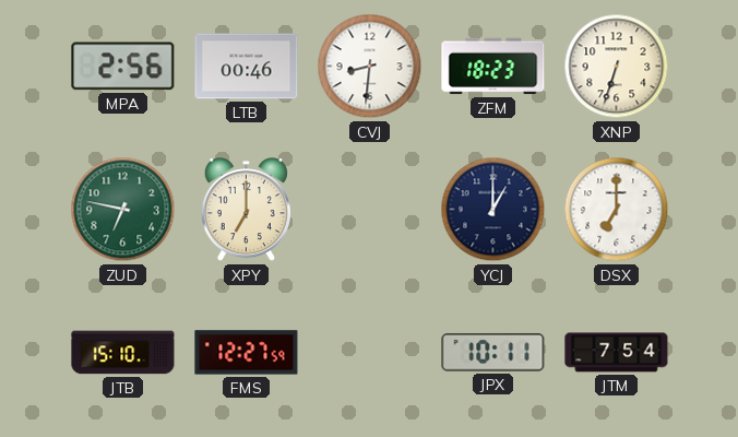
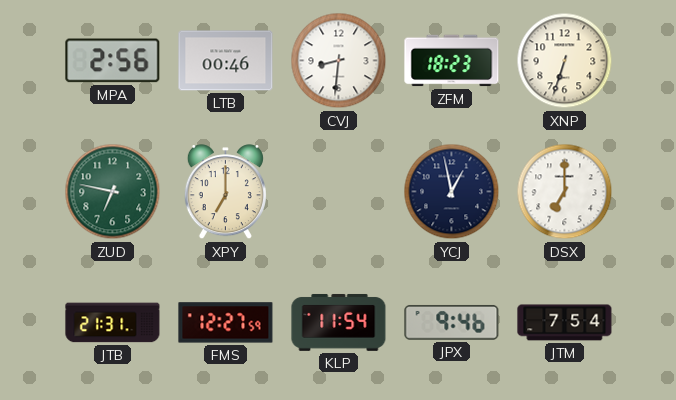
YCJ: 1:00 -> 12:58 (452, 192)
JTB: 15:10 -> 21:31 (113, 323)
KLP: none -> 11:54 (339, 323)
JPX: 10:11 -> 9:46 (452, 322)
